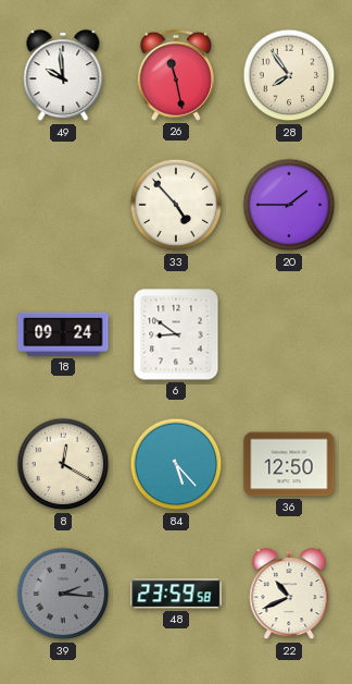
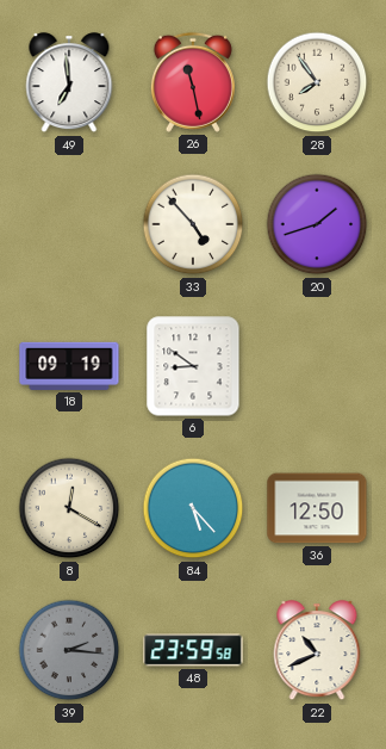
49: 9:59 -> 6:59 (69, 83)
20: 1:45 -> 1:42 (317, 224)
18: 09:24 -> 09:19 (69, 366)
